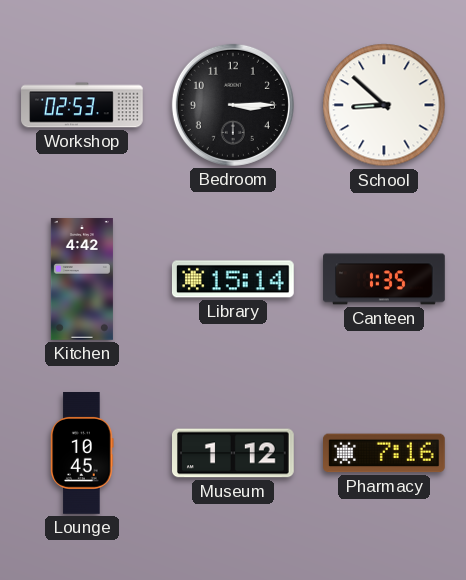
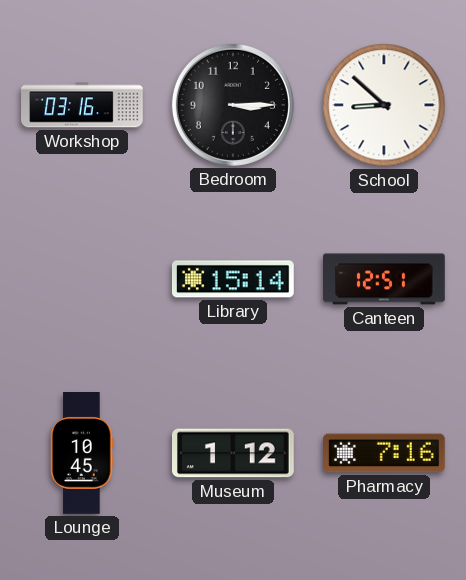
Workshop: 02:53 -> 03:16 (82, 105)
Kitchen: 4:42 -> none (82, 279)
Canteen: 1:35 -> 12:51 (384, 279)
